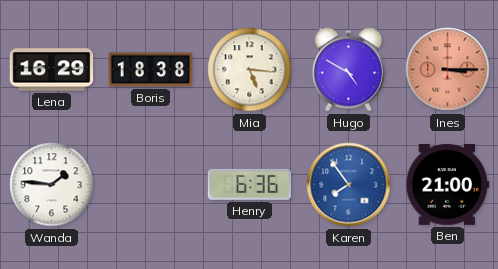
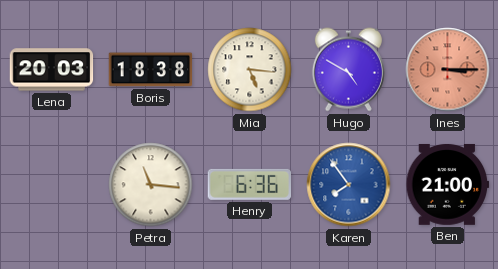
Lena: 16:29 -> 20:03 (52, 70)
Wanda: 1:46 -> none (52, 185)
Petra: none -> 11:16 (151, 185)
